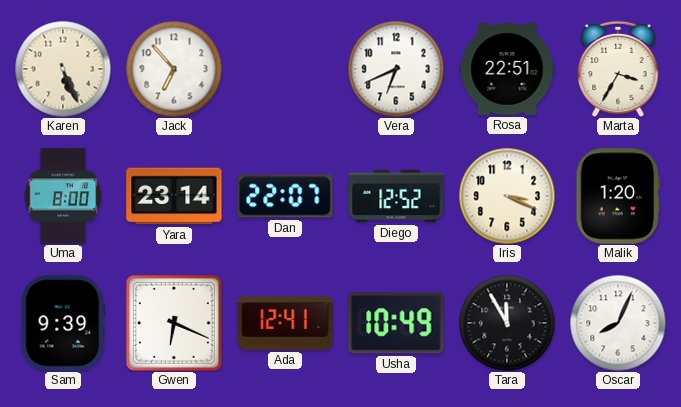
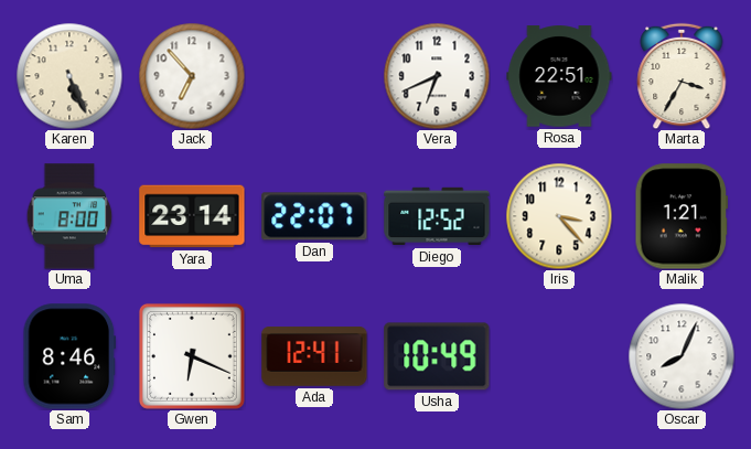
Iris: 3:19 -> 3:23 (559, 216)
Malik: 1:20 -> 1:21 (682, 216)
Sam: 9:39 -> 8:46 (69, 356)
Tara: 11:55 -> none (507, 323)
